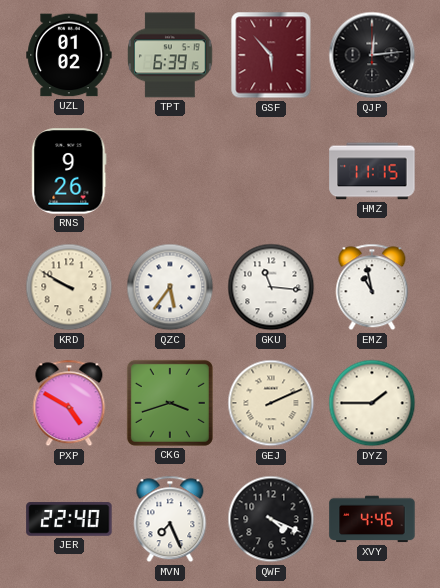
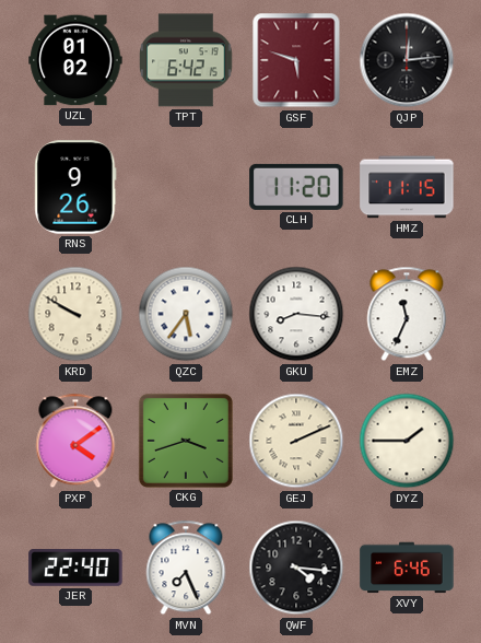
TPT: 6:39 -> 6:42 (187, 60)
GSF: 5:53 -> 5:48 (296, 60)
CLH: none -> 11:20 (296, 187)
GKU: 11:16 -> 8:16 (296, 314)
EMZ: 10:58 -> 11:34 (407, 314)
PXP: 4:50 -> 4:09 (75, 441)
QWF: 4:19 -> 4:16 (296, 568)
XVY: 4:46 -> 6:46 (407, 568)
